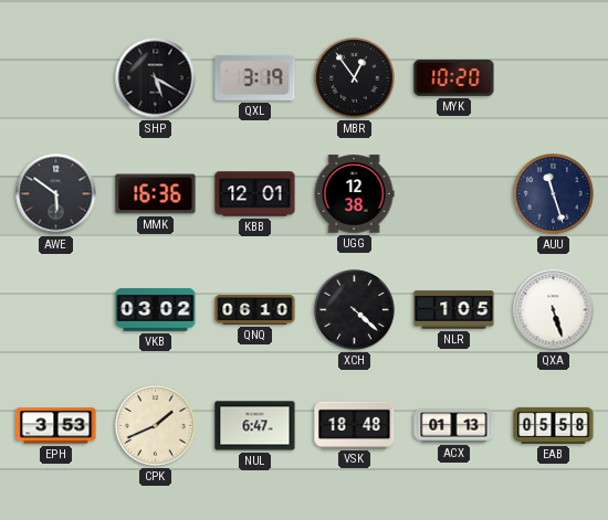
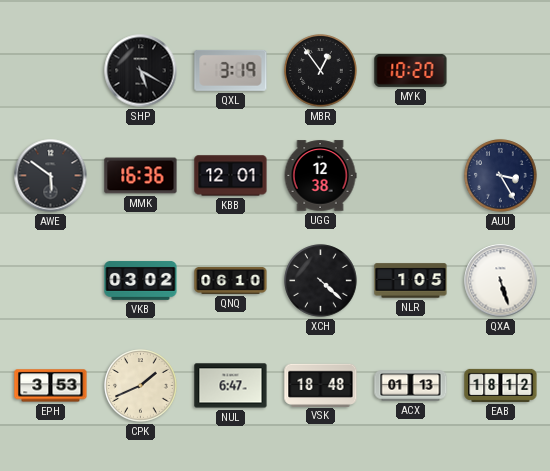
AUU: 11:27 -> 3:25 (501, 176)
EAB: 05:58 -> 18:12 (501, 385)
